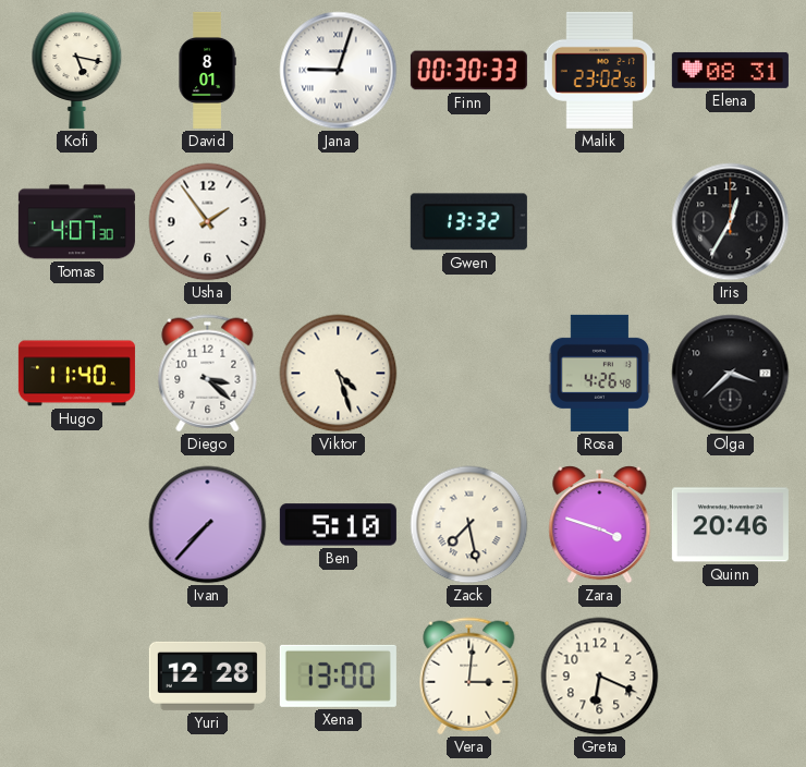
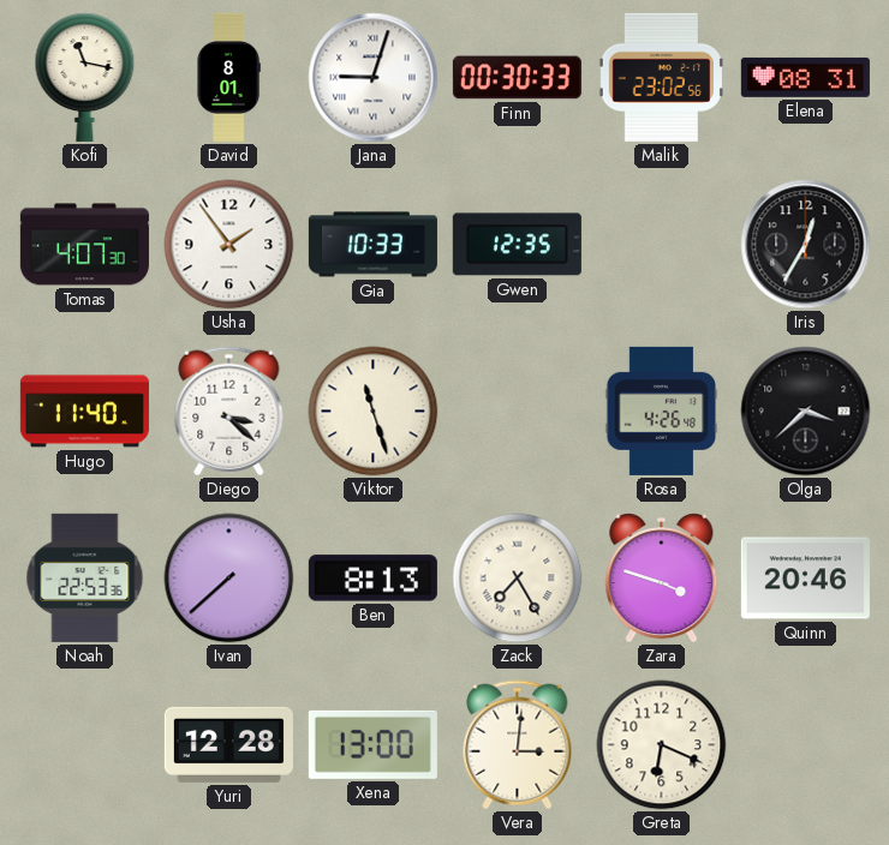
Kofi: 5:17 -> 11:17 (85, 77)
Gia: none -> 10:33 (372, 245)
Gwen: 13:32 -> 12:35 (517, 245)
Viktor: 4:27 -> 11:27 (374, 412)
Noah: none -> 22:53 (85, 577)
Ivan: 7:37 -> 7:38 (229, 579)
Ben: 5:10 -> 8:13 (372, 579)
Zack: 7:28 -> 7:25 (518, 579)
